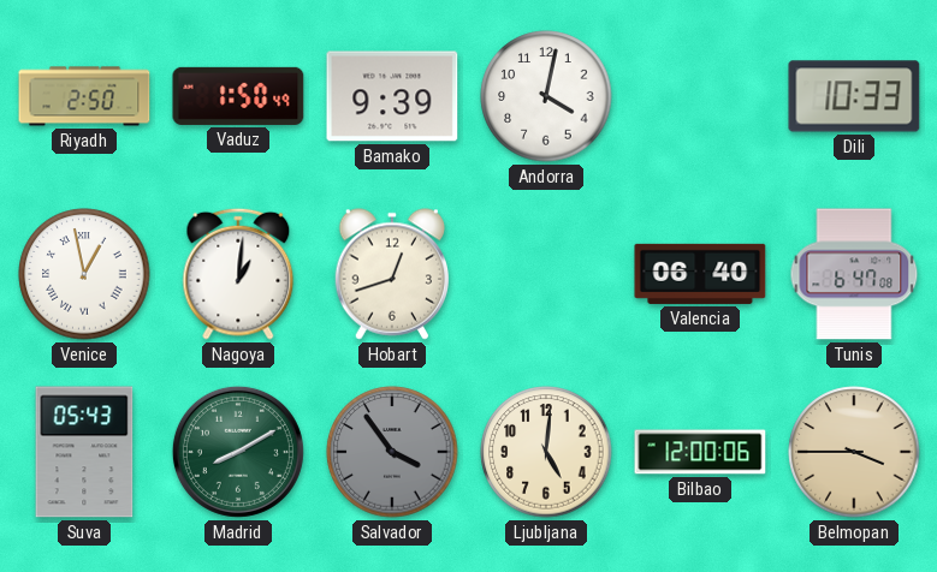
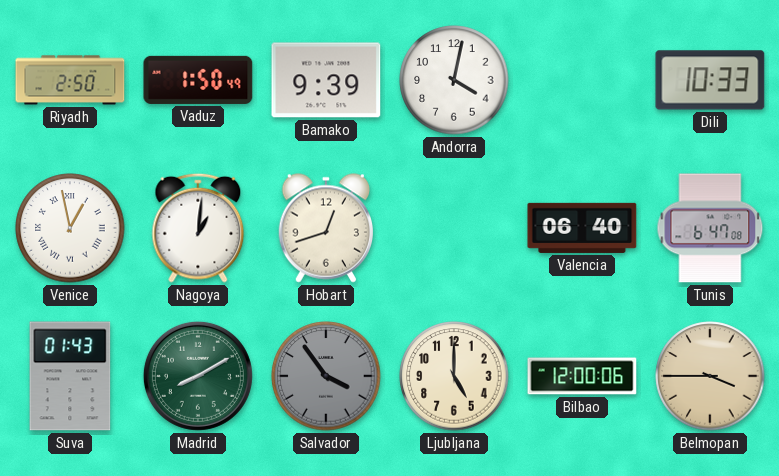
Suva: 05:43 -> 01:43 (70, 376)
Ljubljana: 5:01 -> 5:00 (454, 376)
